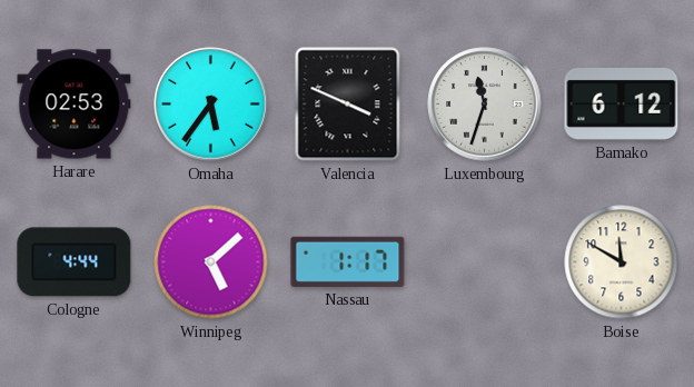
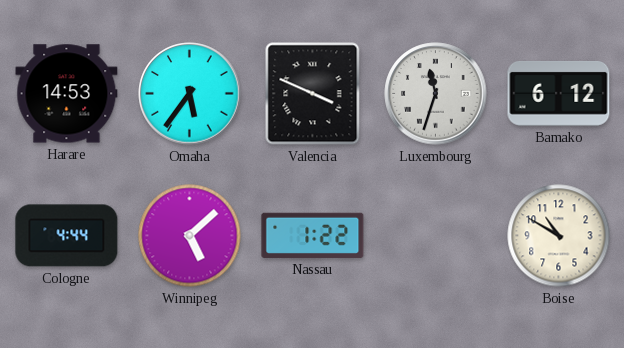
Harare: 02:53 -> 14:53 (67, 94)
Nassau: 1:17 -> 1:22 (313, 235)
Boise: 11:50 -> 10:50 (559, 236)
